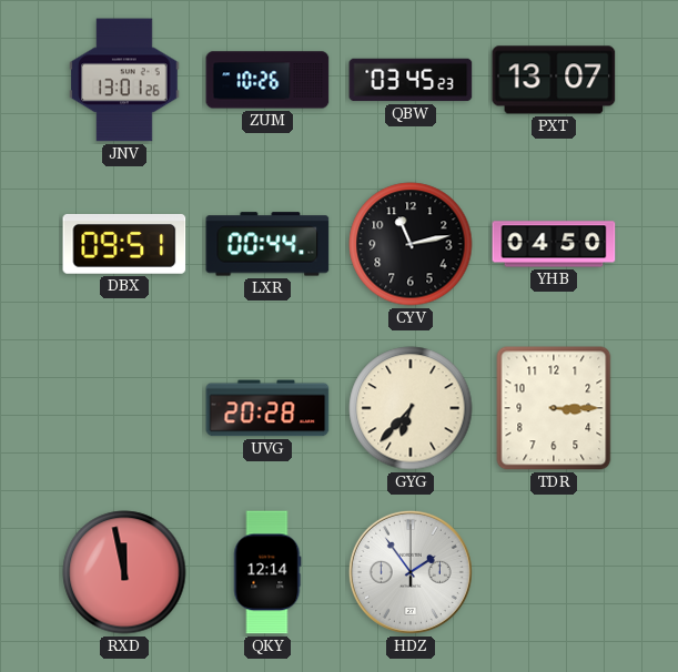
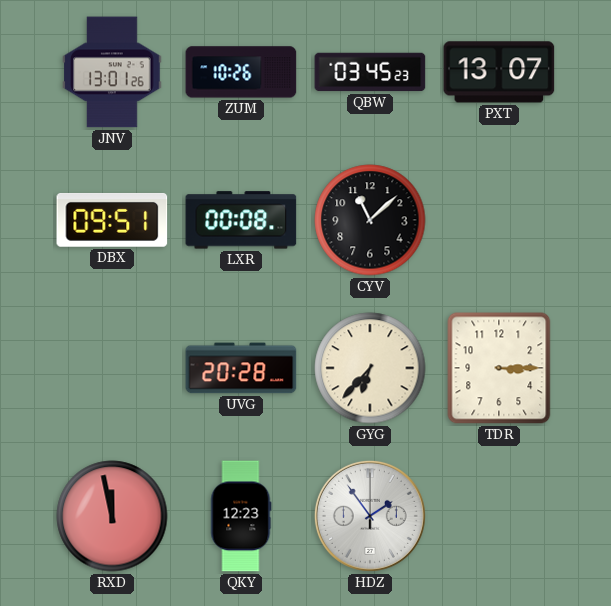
LXR: 00:44 -> 00:08 (241, 220)
CYV: 11:13 -> 11:08 (370, 220)
YHB: 04:50 -> none (554, 244)
QKY: 12:14 -> 12:23 (241, 516)
